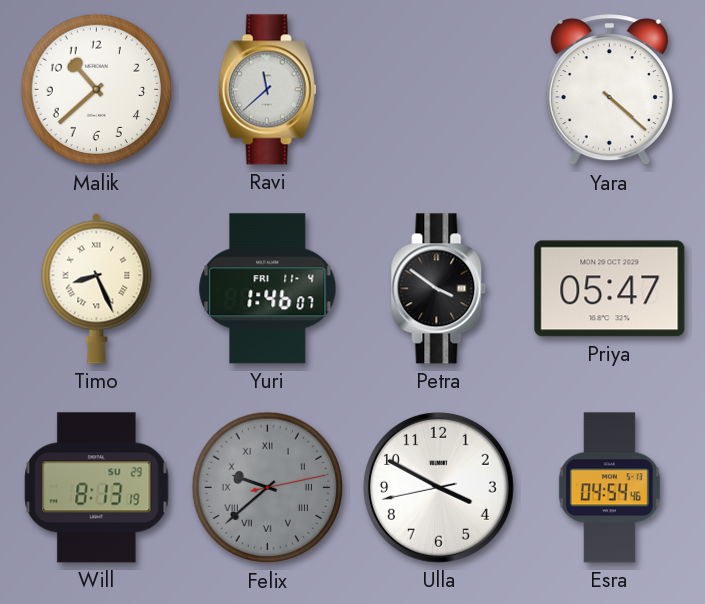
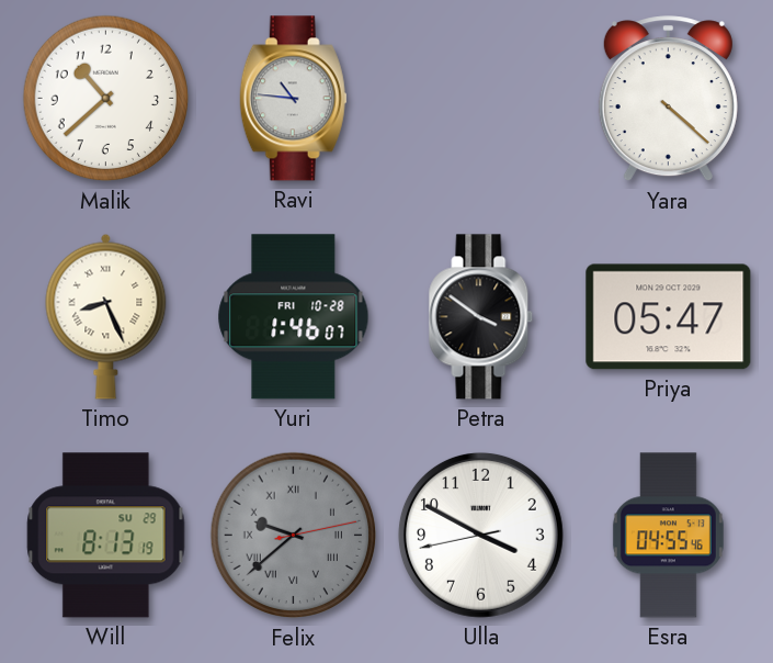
Ravi: 11:38 -> 10:46 (293, 99)
Yuri date: FRI 11-4 -> FRI 10-28 (294, 317)
Esra: 04:54 -> 04:55 (668, 536)
